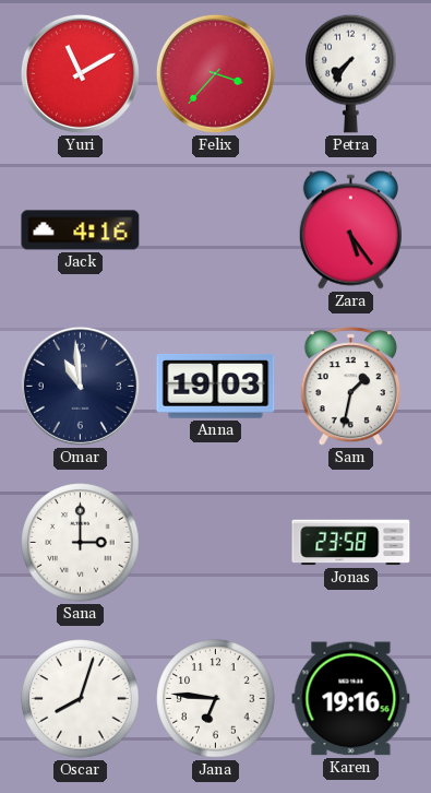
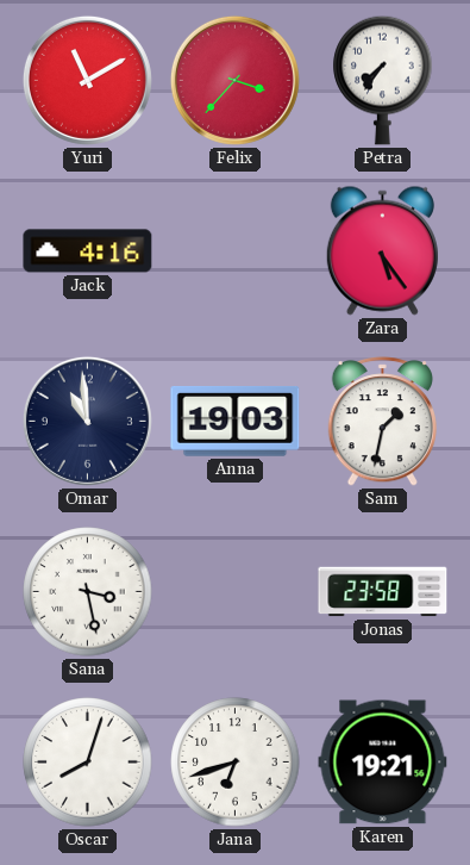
Sana: 3:00 -> 3:28 (88, 592)
Jana: 6:46 -> 6:42 (236, 763)
Karen: 19:16 -> 19:21 (383, 763)
